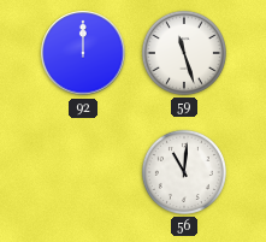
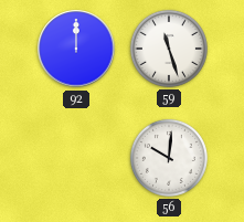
56: 11:01 -> 10:01 (169, 158)
